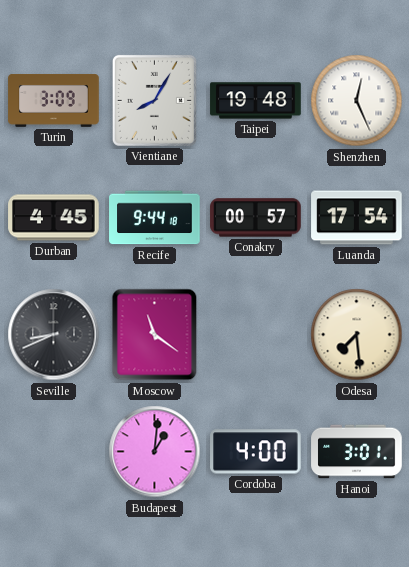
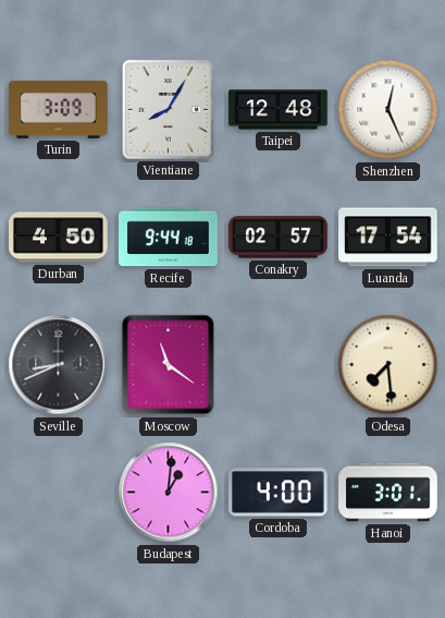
Taipei: 19:48 -> 12:48 (279, 110)
Durban: 4:45 -> 4:50 (59, 238)
Conakry: 00:57 -> 02:57 (279, 238)
